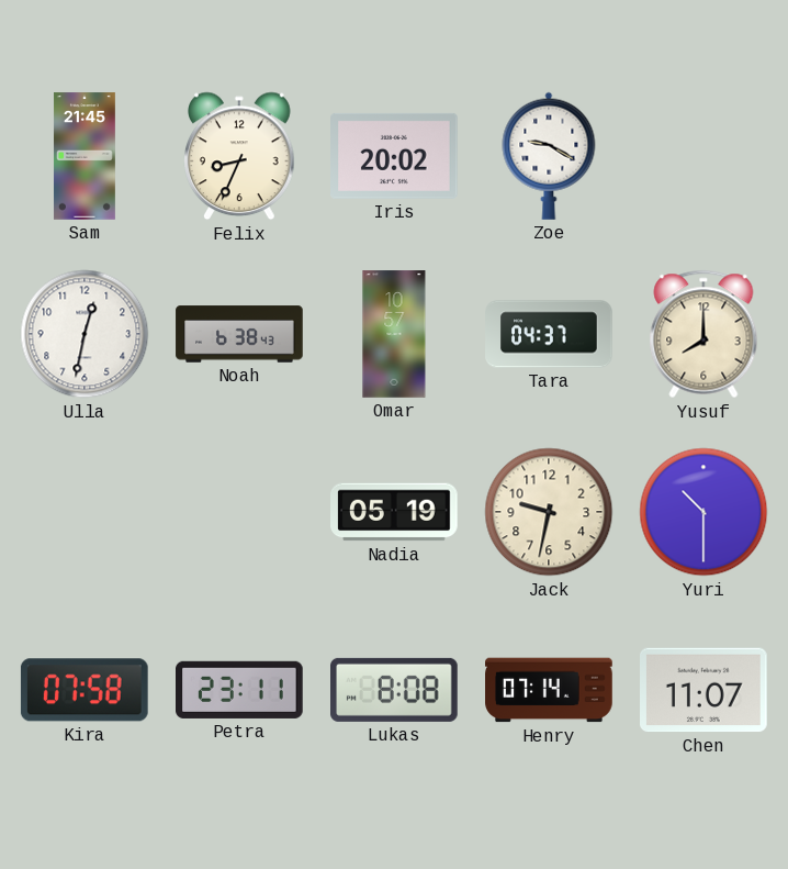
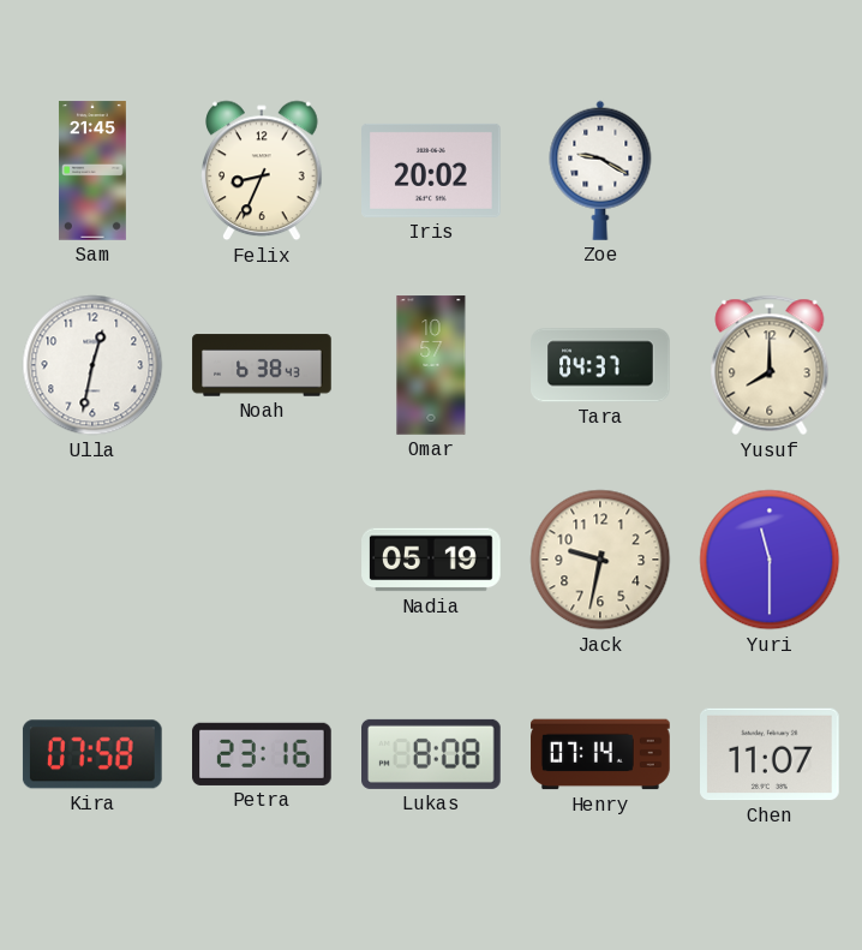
Yuri: 10:30 -> 11:30 (770, 560)
Petra: 23:11 -> 23:16 (263, 754)
